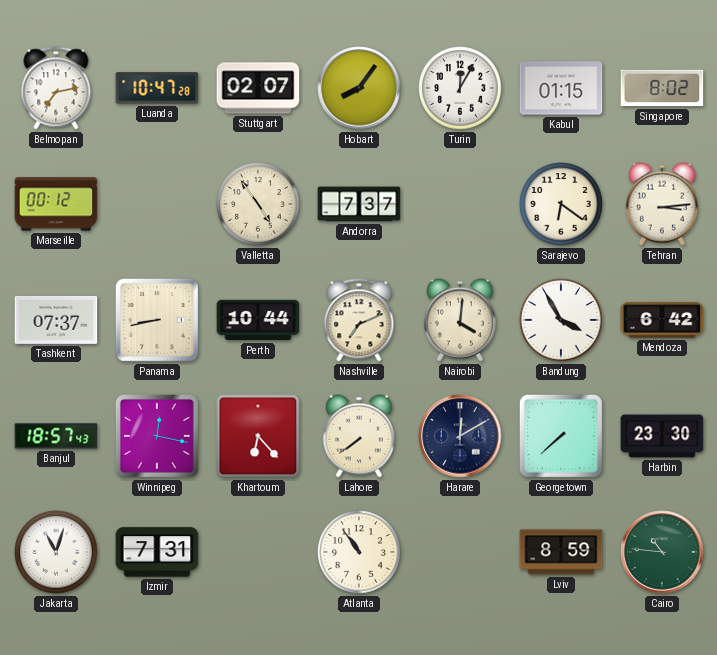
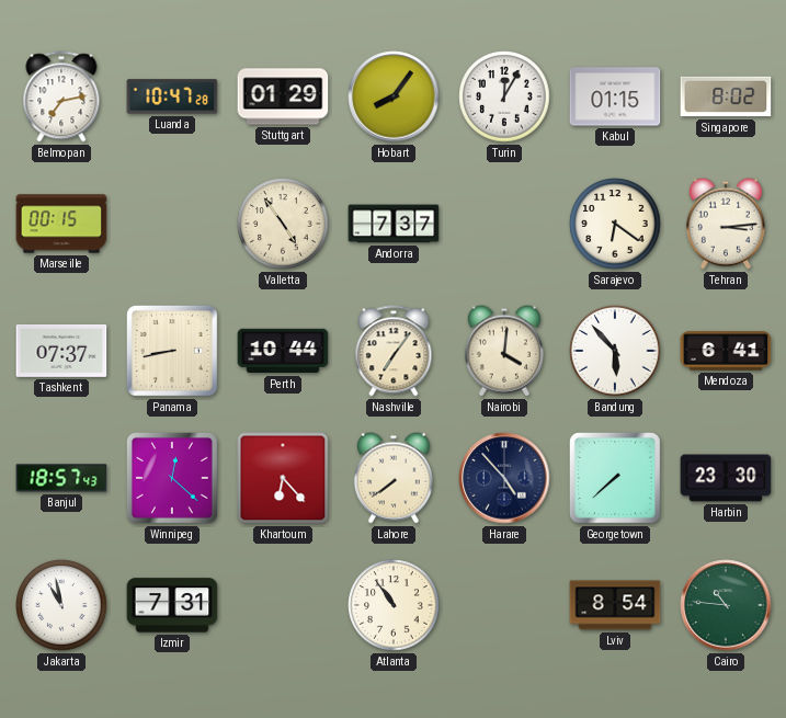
Stuttgart: 02:07 -> 01:29 (283, 96)
Marseille: 00:12 -> 00:15 (61, 224)
Nashville: 7:11 -> 7:06 (394, 351)
Bandung: 3:55 -> 5:53 (615, 351)
Mendoza: 6:42 -> 6:41 (726, 351)
Winnipeg: 12:17 -> 12:22 (172, 478)
Harare: 12:10 -> 4:53 (504, 478)
Jakarta: 11:03 -> 10:58 (61, 605)
Lviv: 8:59 -> 8:54 (615, 605)
